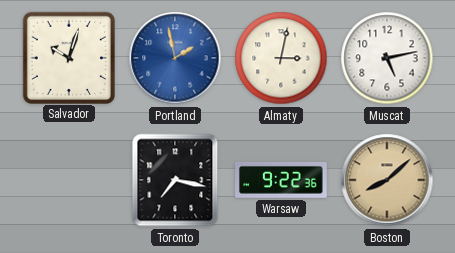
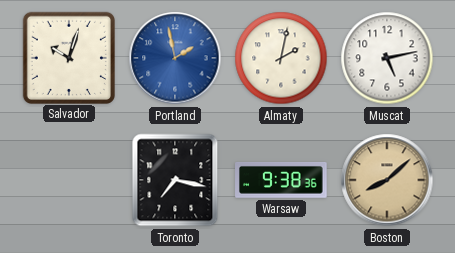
Almaty: 3:02 -> 2:02 (281, 58)
Warsaw: 9:22 -> 9:38 (281, 181)
